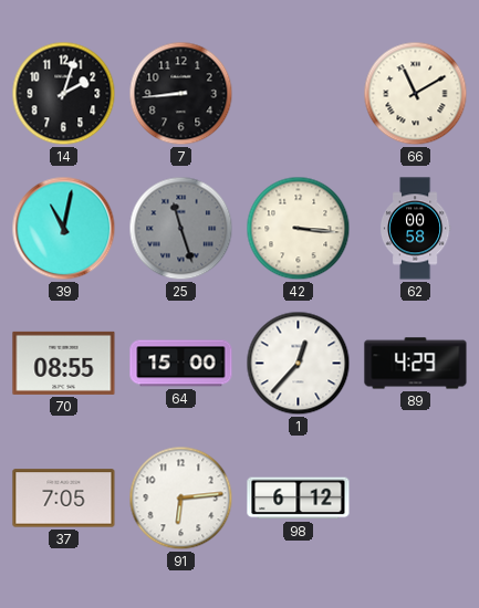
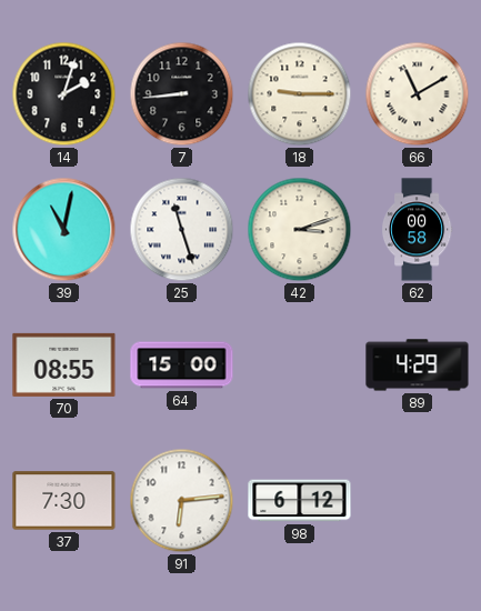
18: none -> 9:15 (300, 94)
25 dial: grey -> white (182, 230)
42: 3:16 -> 3:12 (300, 230)
1: 12:37 -> none (299, 364)
37: 7:05 -> 7:30 (64, 501)
